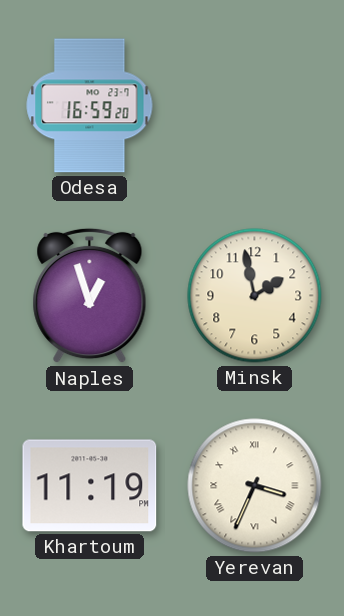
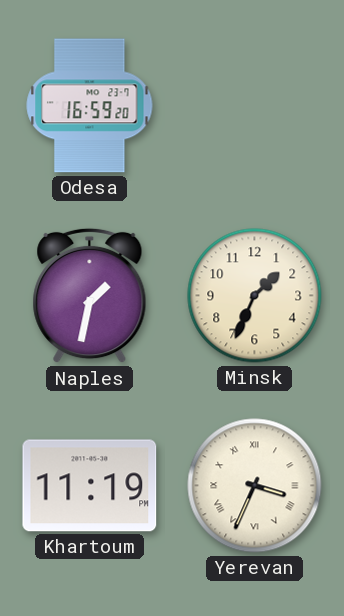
Naples: 12:57 -> 1:32 (90, 296)
Minsk: 1:58 -> 1:34 (255, 296)
